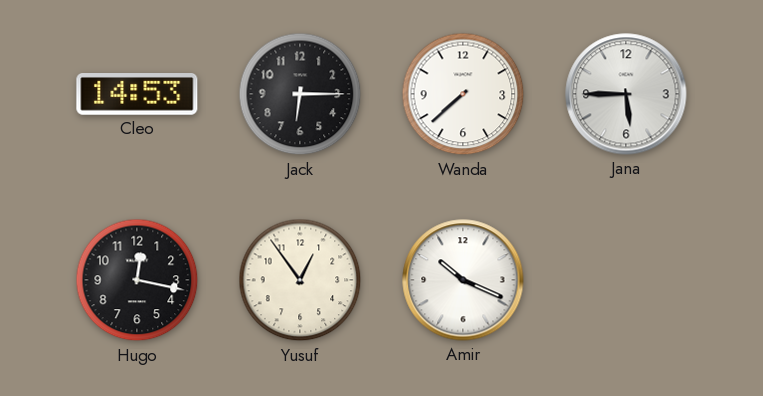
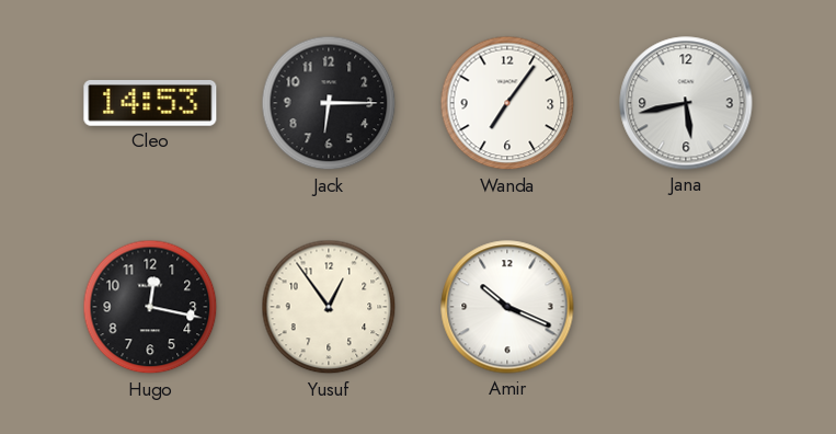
Wanda: 7:38 -> 7:06 (507, 103)
Jana: 5:45 -> 5:43 (686, 103)
